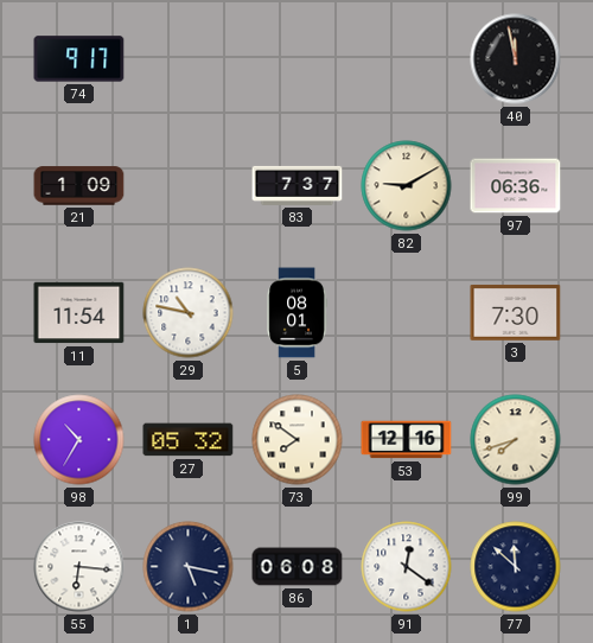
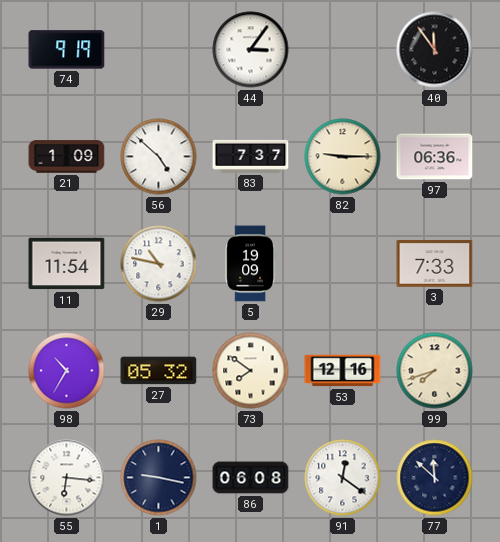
74: 9:17 -> 9:19 (67, 50)
44: none -> 3:06 (251, 50)
40: 11:58 -> 11:54 (435, 50)
56: none -> 4:52 (159, 157)
82: 9:10 -> 9:15 (343, 157)
5: 08:01 -> 19:09 (251, 264)
3: 7:30 -> 7:33 (435, 263)
1: 5:17 -> 9:17 (159, 478)
